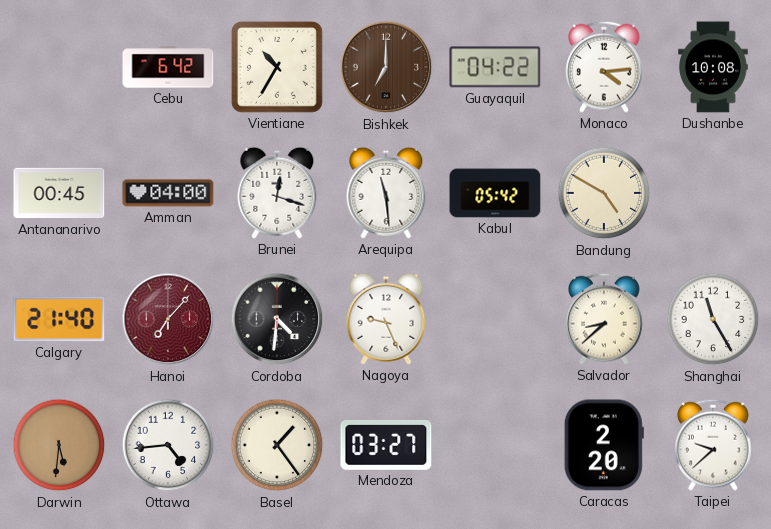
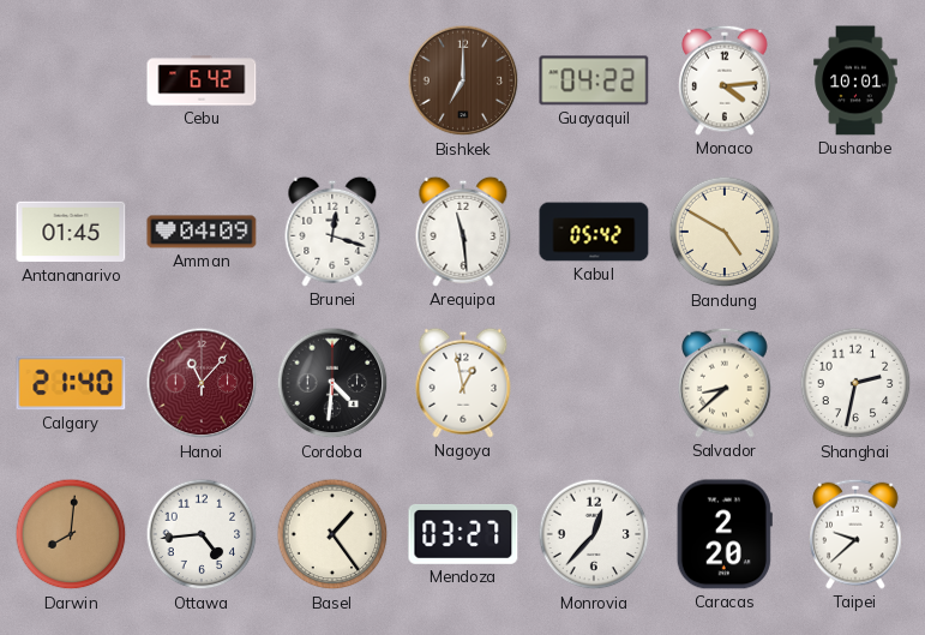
Vientiane: 10:35 -> none (277, 67)
Dushanbe: 10:08 -> 10:01 (855, 80)
Antananarivo: 00:45 -> 01:45 (71, 232)
Amman: 04:00 -> 04:09 (202, 232)
Hanoi: 7:07 -> 11:07 (202, 383)
Nagoya: 9:26 -> 12:58 (463, 383)
Shanghai: 11:25 -> 2:32 (855, 383)
Darwin: 5:31 -> 8:01 (71, 534)
Monrovia: none -> 12:37 (594, 534)
